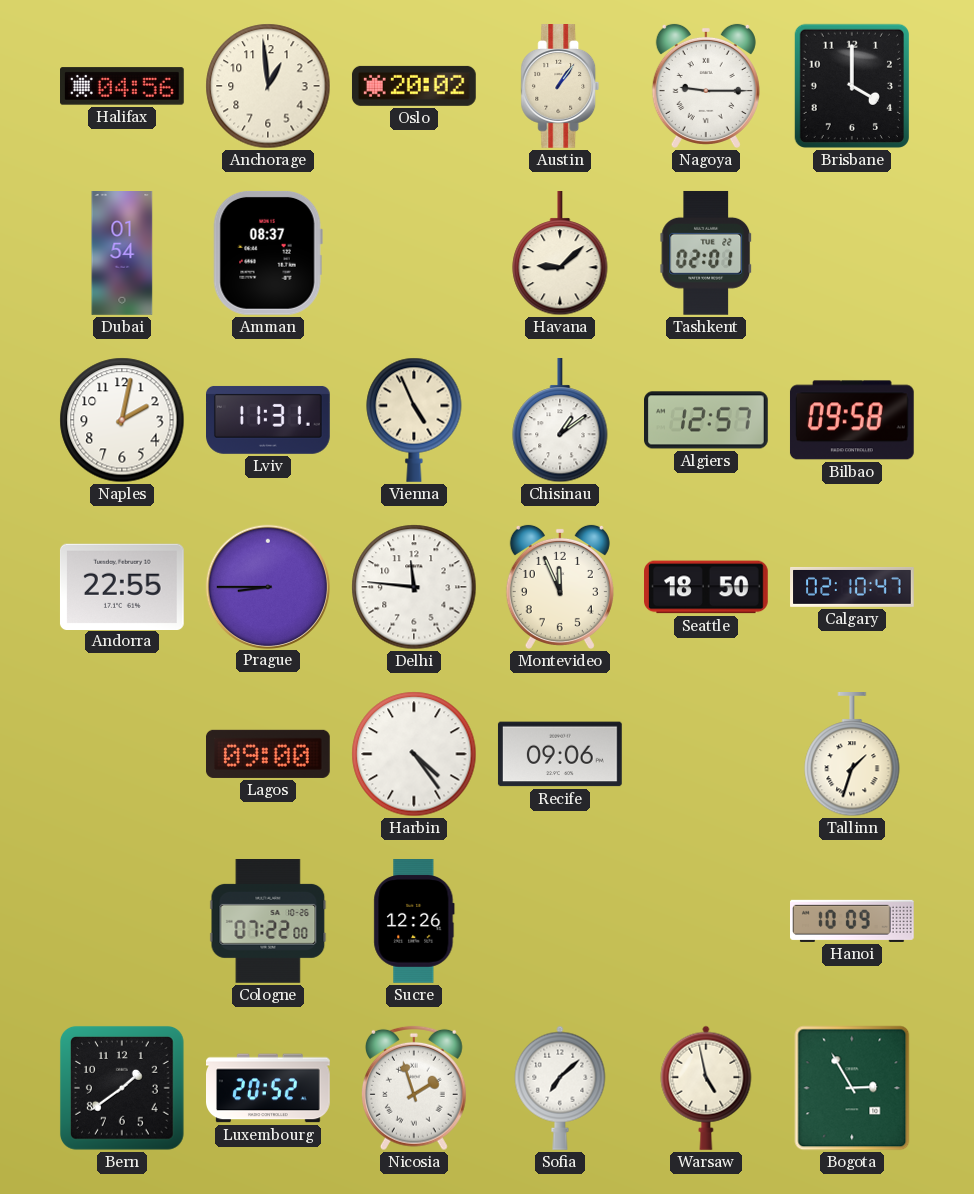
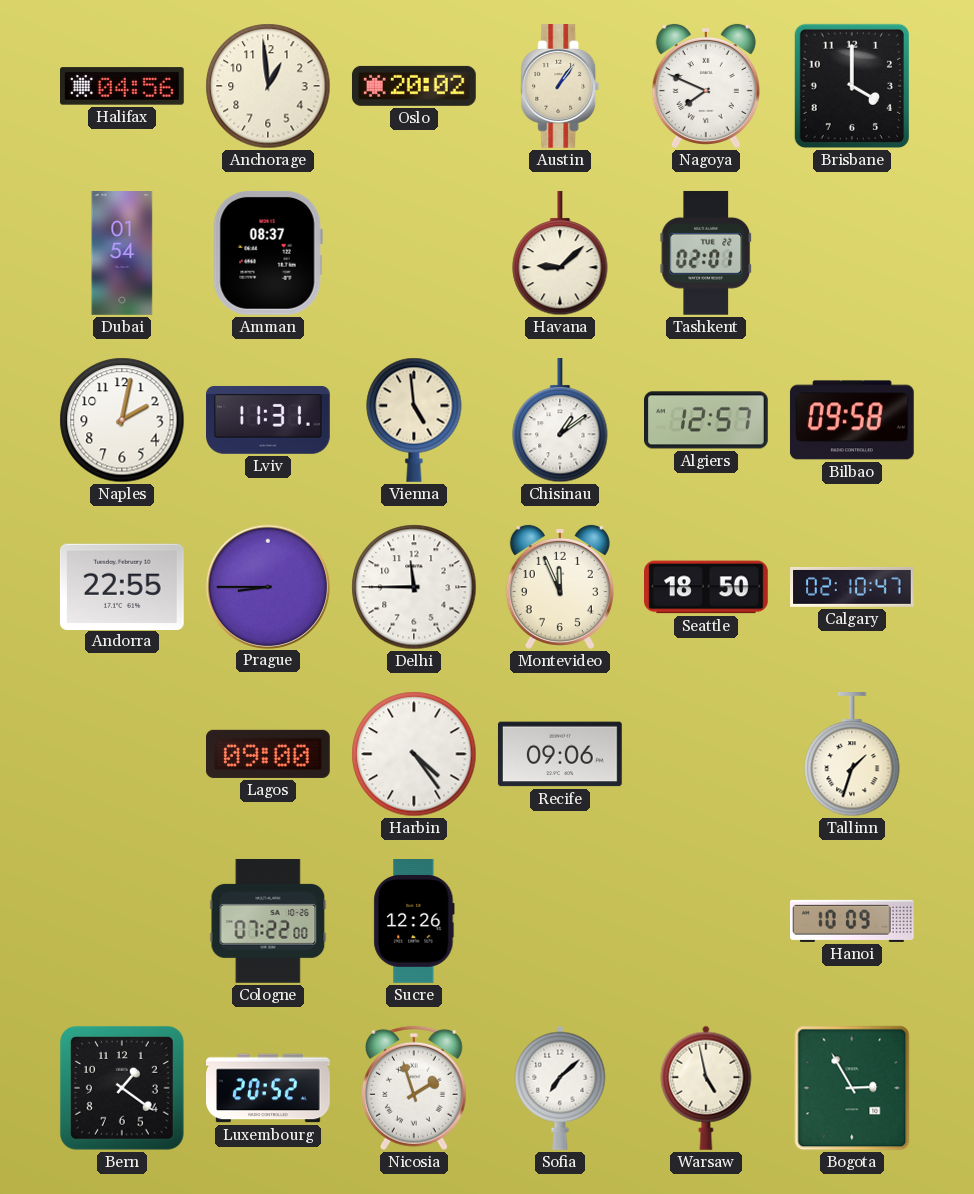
Nagoya: 9:15 -> 7:49 (706, 86)
Vienna: 4:56 -> 4:59 (414, 420)
Delhi: 11:46 -> 11:45 (414, 587)
Bern: 1:39 -> 1:21 (122, 1088)
